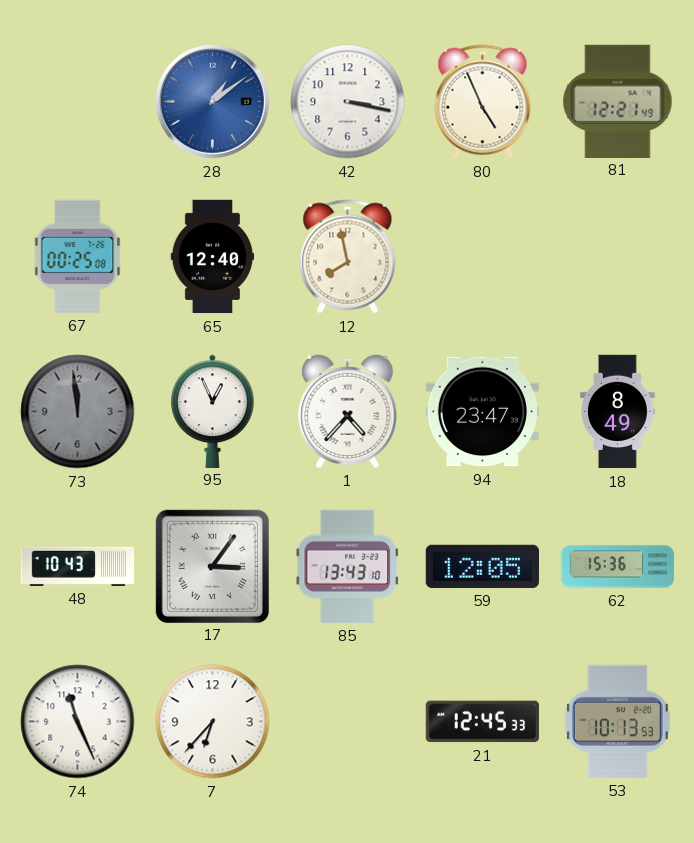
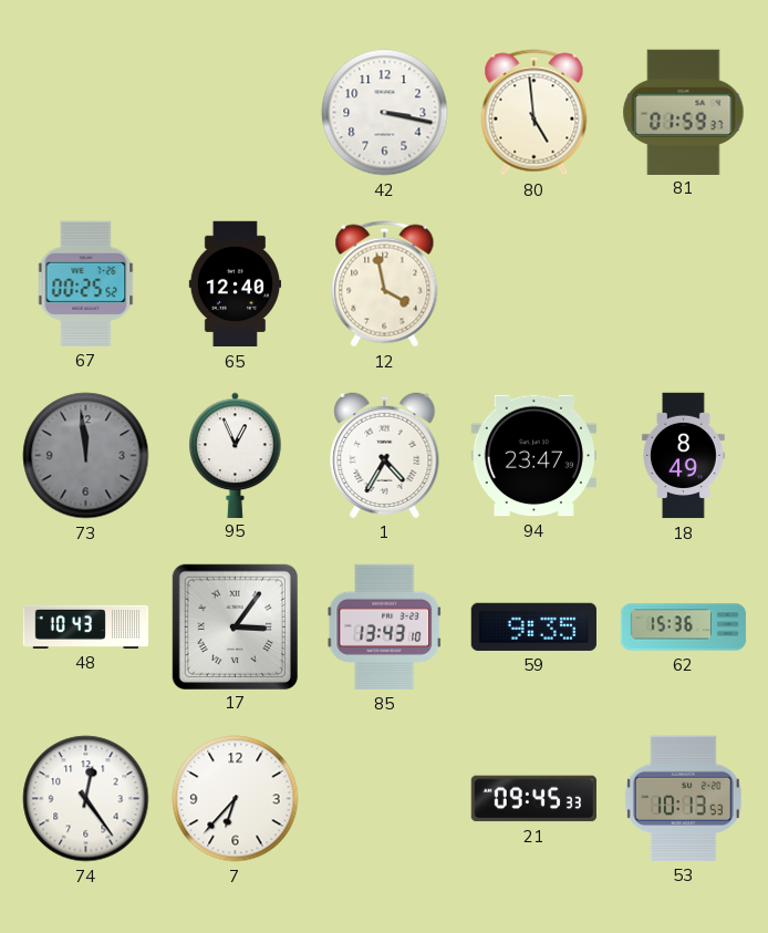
28: 1:09 -> none (212, 101)
80: 4:56 -> 4:59 (535, 113)
81: 12:21 -> 01:59 (684, 112)
67: 00:25:08 -> 00:25:52 (86, 283)
12: 7:58 -> 3:58 (385, 284)
1: 4:37 -> 4:35 (385, 455)
59: 12:05 -> 9:35 (533, 626)
74: 11:26 -> 12:24 (86, 799)
21: 12:45 -> 09:45 (533, 799)
